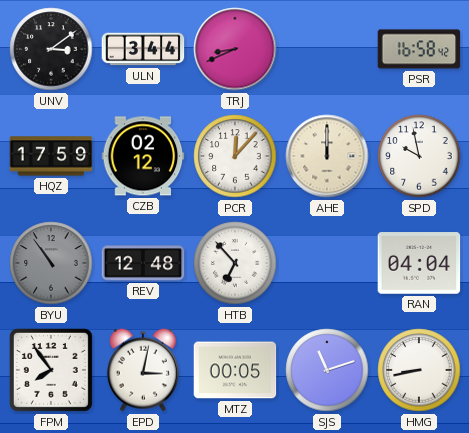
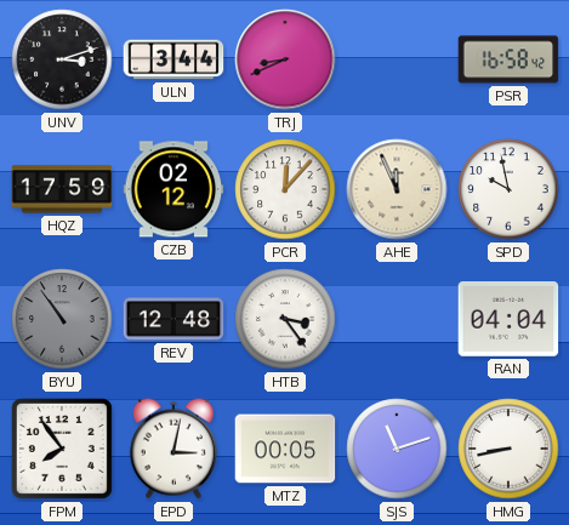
UNV: 3:09 -> 3:12 (62, 59)
AHE: 12:00 -> 11:56 (397, 189)
HTB: 6:53 -> 3:24 (285, 319)
